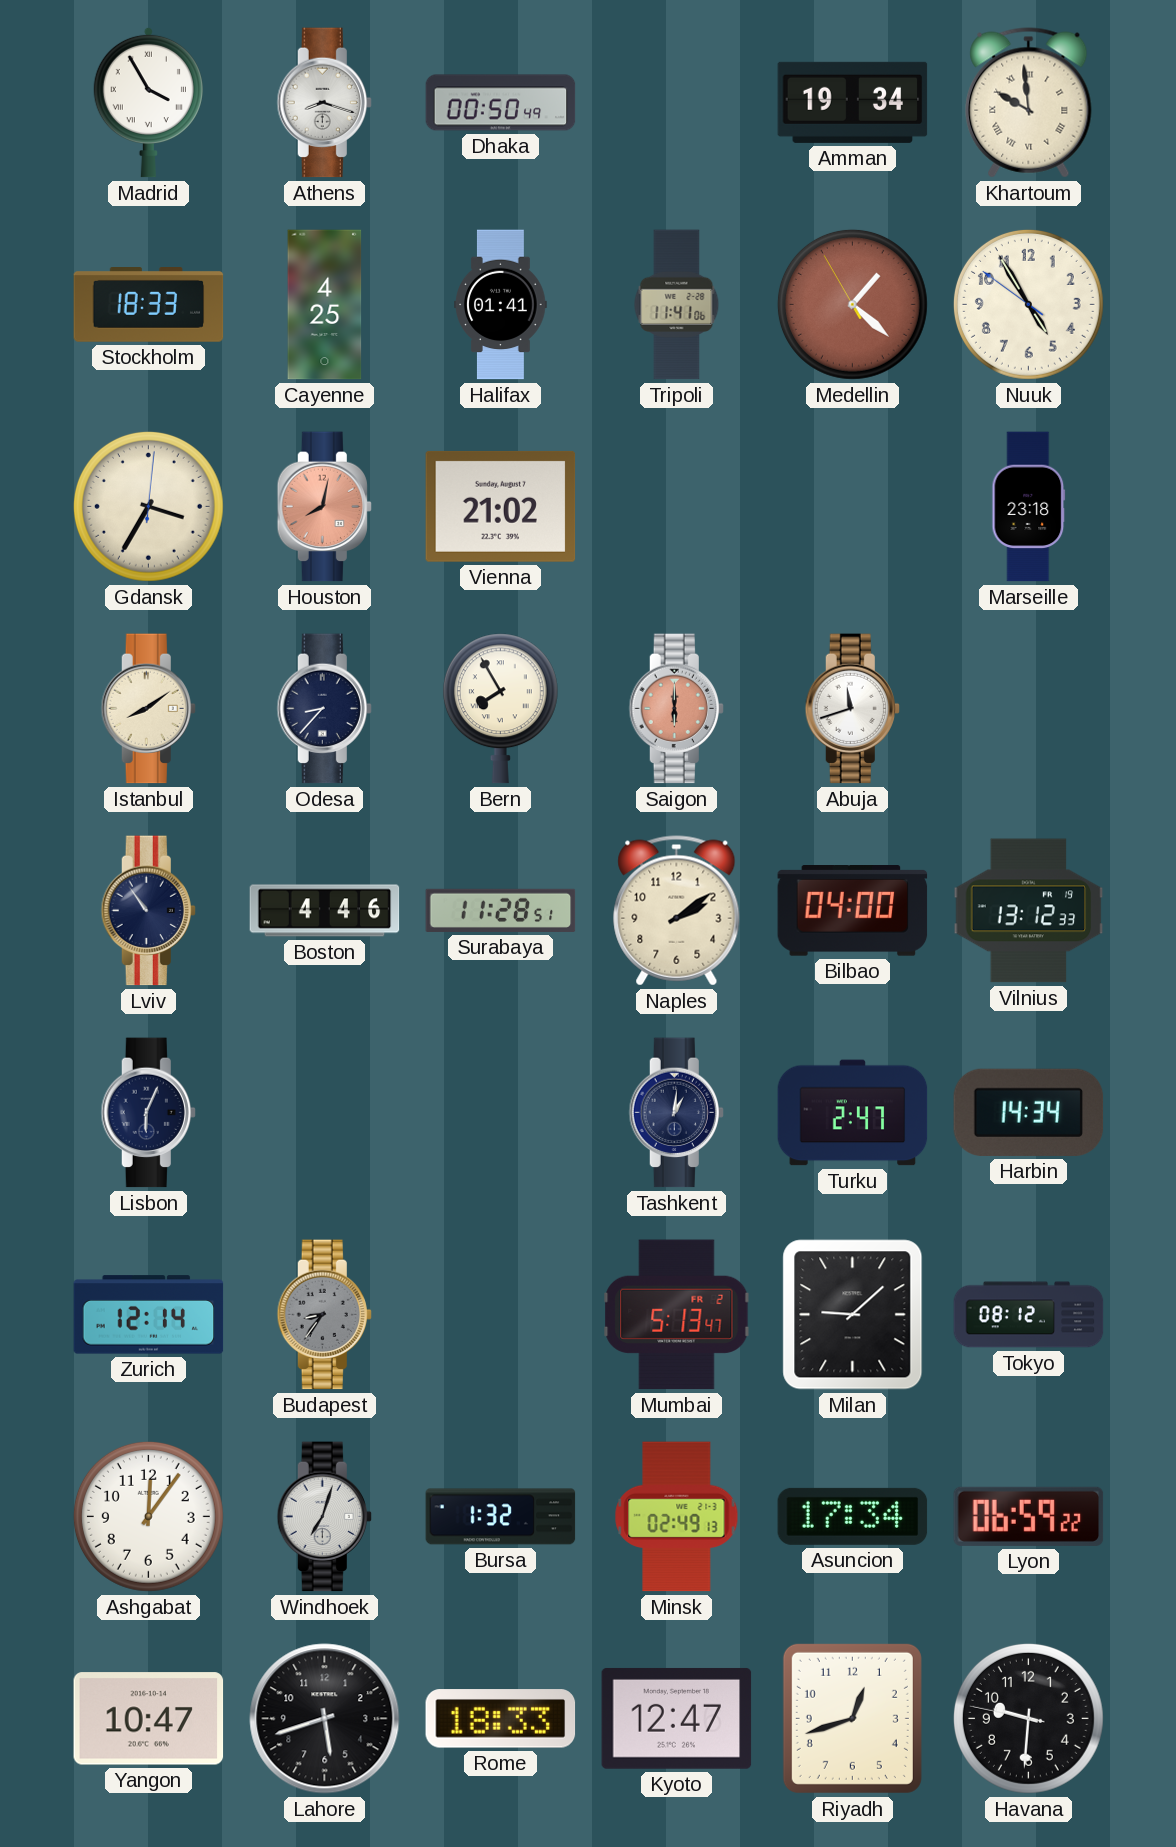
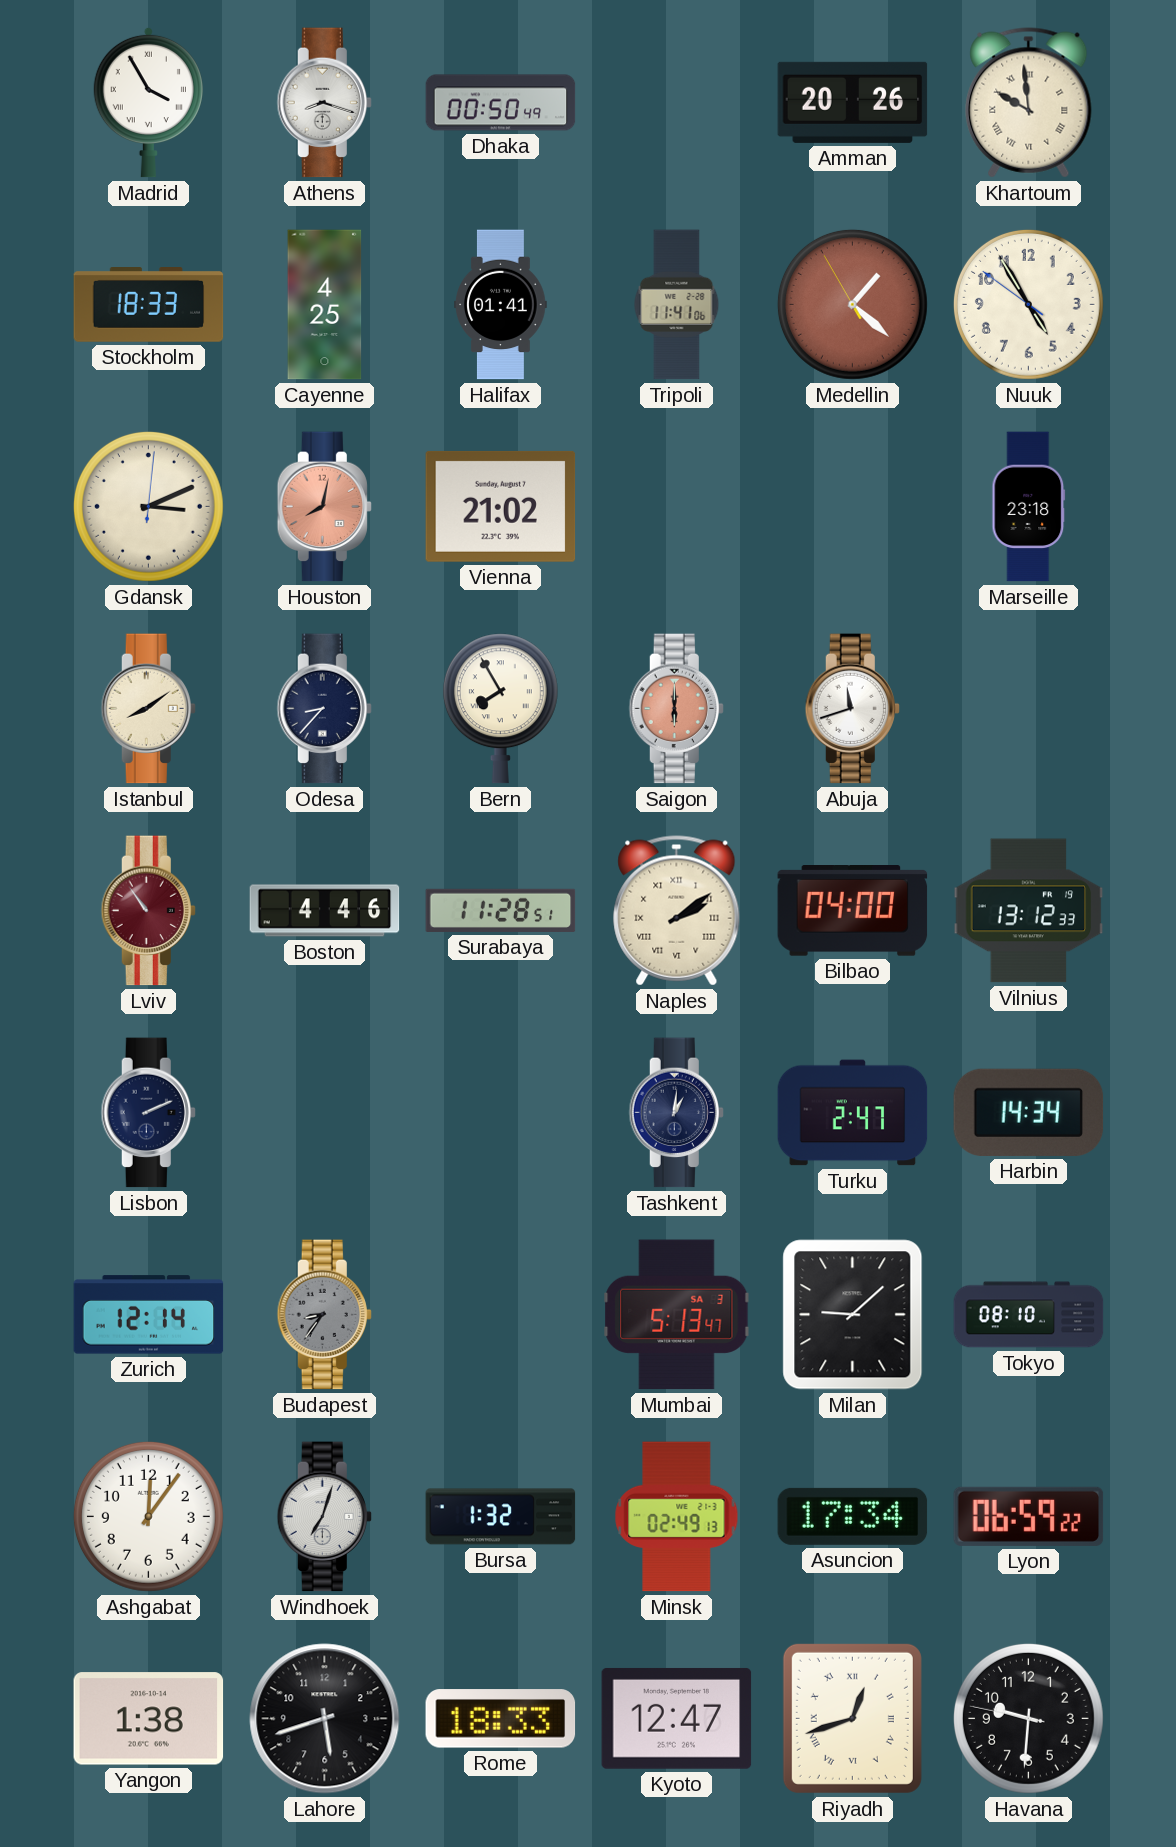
Amman: 19:34 -> 20:26 (853, 102)
Gdansk: 3:35 -> 3:11 (148, 506)
Lviv dial: navy -> burgundy (148, 911)
Naples numerals: Arabic -> Roman (677, 911)
Lisbon: 6:04 -> 2:11 (148, 1113)
Mumbai date: FR 2 -> SA 3 (677, 1315)
Tokyo: 08:12 -> 08:10 (1029, 1315)
Yangon: 10:47 -> 1:38 (149, 1719)
Riyadh numerals: Arabic -> Roman (852, 1718)
